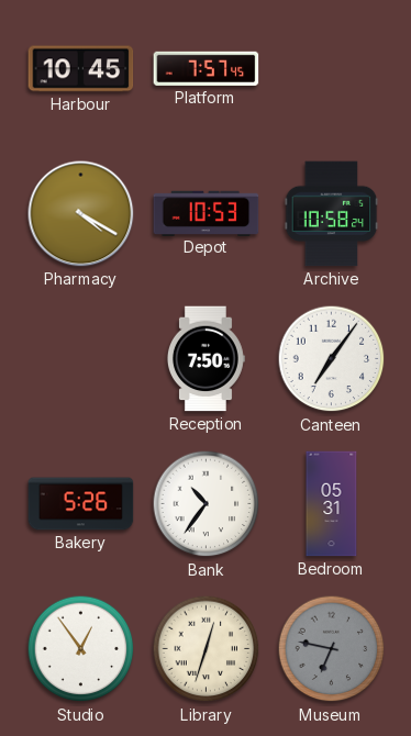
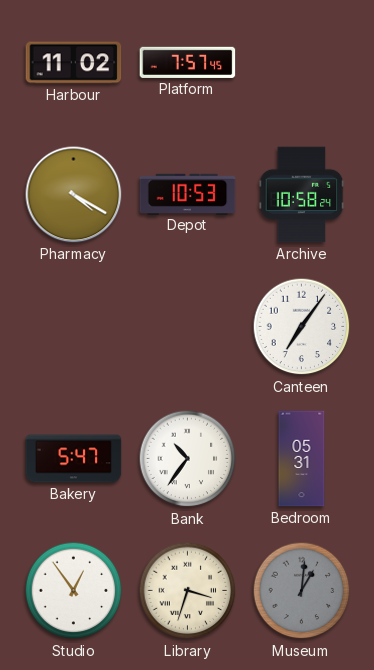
Harbour: 10:45 -> 11:02 (74, 63)
Reception: 7:50 -> none (205, 359)
Bakery: 5:26 -> 5:47 (74, 459)
Library: 12:33 -> 3:33 (188, 591)
Museum: 6:47 -> 1:01 (302, 591)
